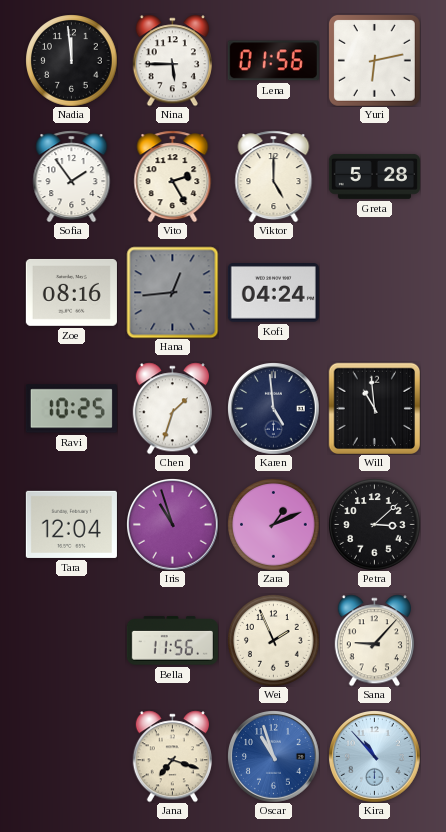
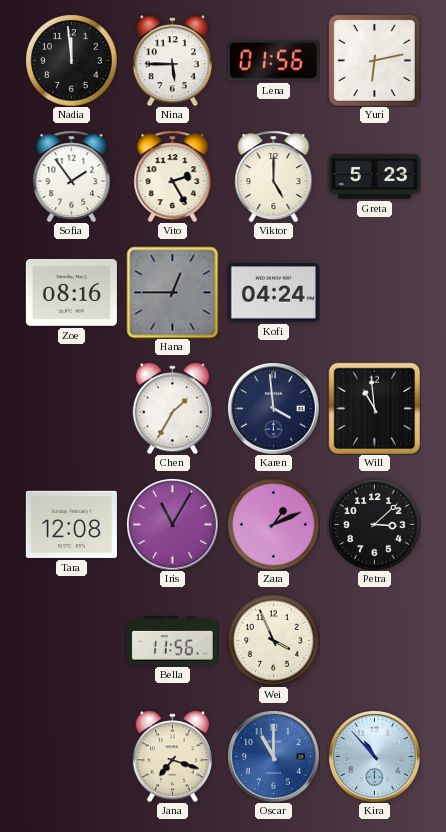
Greta: 5:28 -> 5:23 (374, 176)
Hana: 12:44 -> 12:45 (172, 292)
Ravi: 10:25 -> none (71, 409)
Chen: 1:33 -> 1:35 (172, 408)
Karen: 4:59 -> 3:59 (274, 409)
Tara: 12:04 -> 12:08 (71, 524)
Iris: 10:57 -> 11:05 (173, 525)
Wei: 1:56 -> 3:56 (273, 640)
Sana: 9:07 -> none (374, 640)
Oscar: 10:57 -> 11:00 (274, 757)
